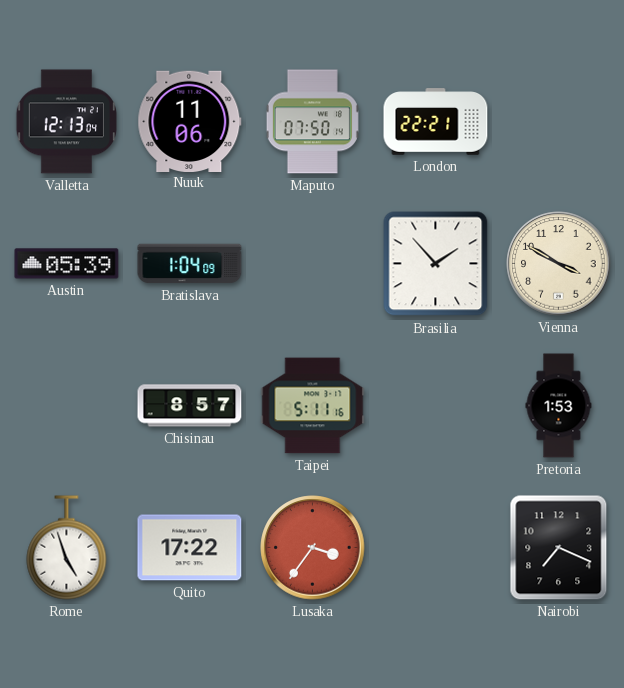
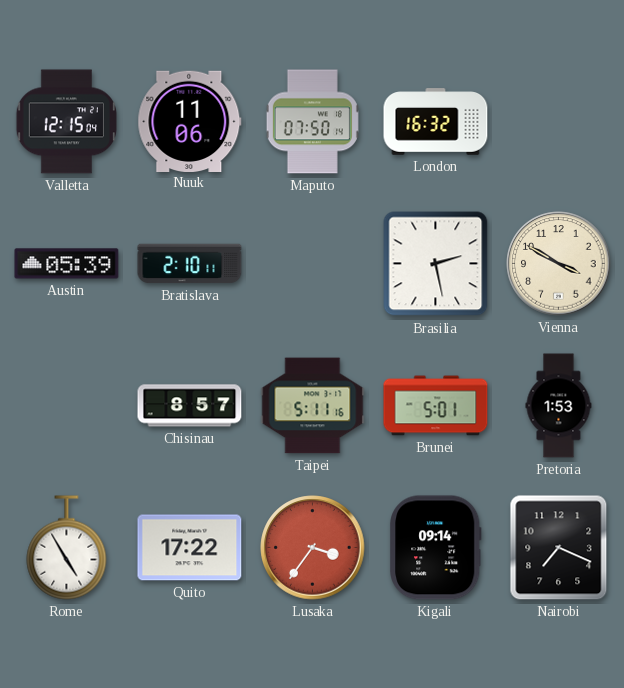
Valletta: 12:13 -> 12:15 (66, 122)
London: 22:21 -> 16:32 (436, 122)
Bratislava: 1:04 -> 2:10 (190, 264)
Brasilia: 1:53 -> 2:28 (436, 264)
Brunei: none -> 5:01 (436, 406)
Rome: 4:57 -> 4:55 (67, 548)
Kigali: none -> 09:14 (436, 548)
